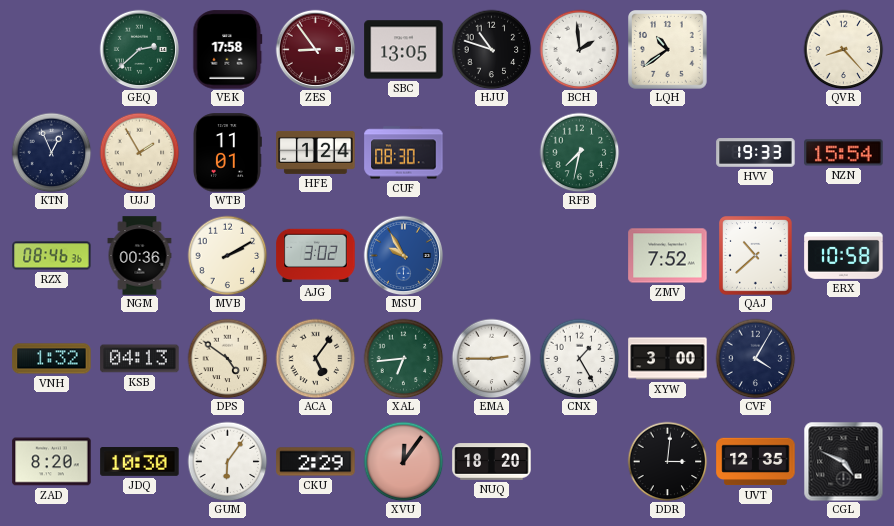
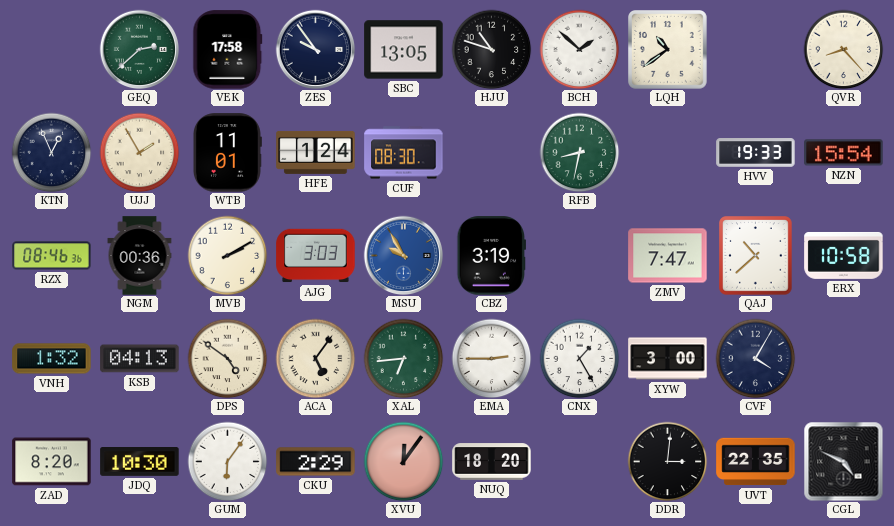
ZES: 8:54 -> 9:54 (315, 49)
ZES dial: burgundy -> navy (315, 49)
BCH: 1:59 -> 1:52 (579, 49)
RFB: 7:32 -> 8:32 (579, 152)
AJG: 3:02 -> 3:03 (316, 256)
CBZ: none -> 3:19 (491, 256)
ZMV: 7:52 -> 7:47 (668, 256)
UVT: 12:35 -> 22:35 (756, 462)
